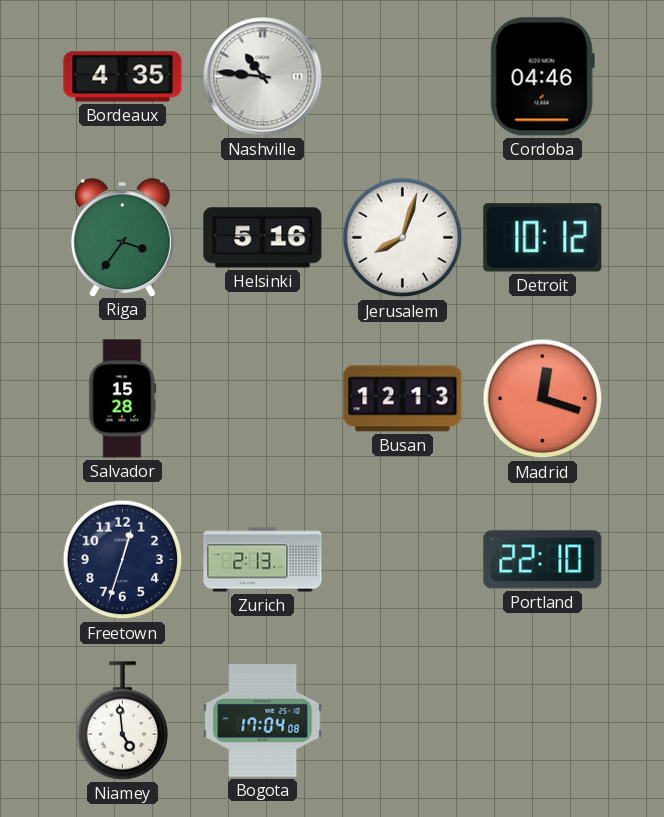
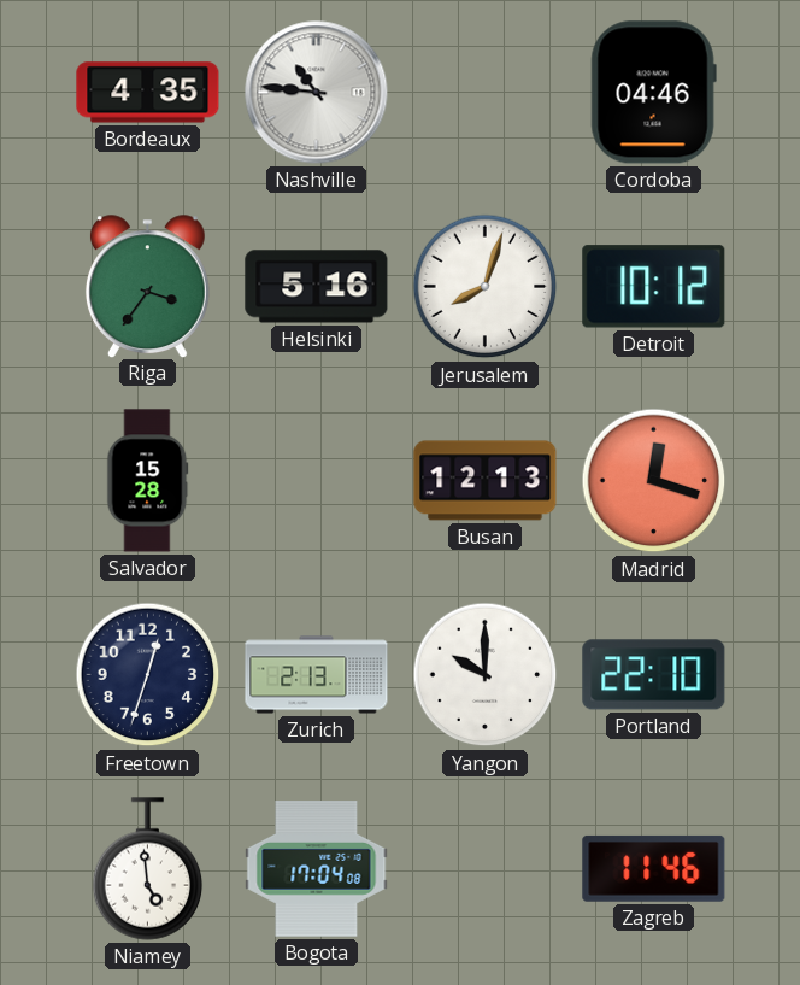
Yangon: none -> 10:00 (486, 675)
Zagreb: none -> 11:46 (654, 868)
